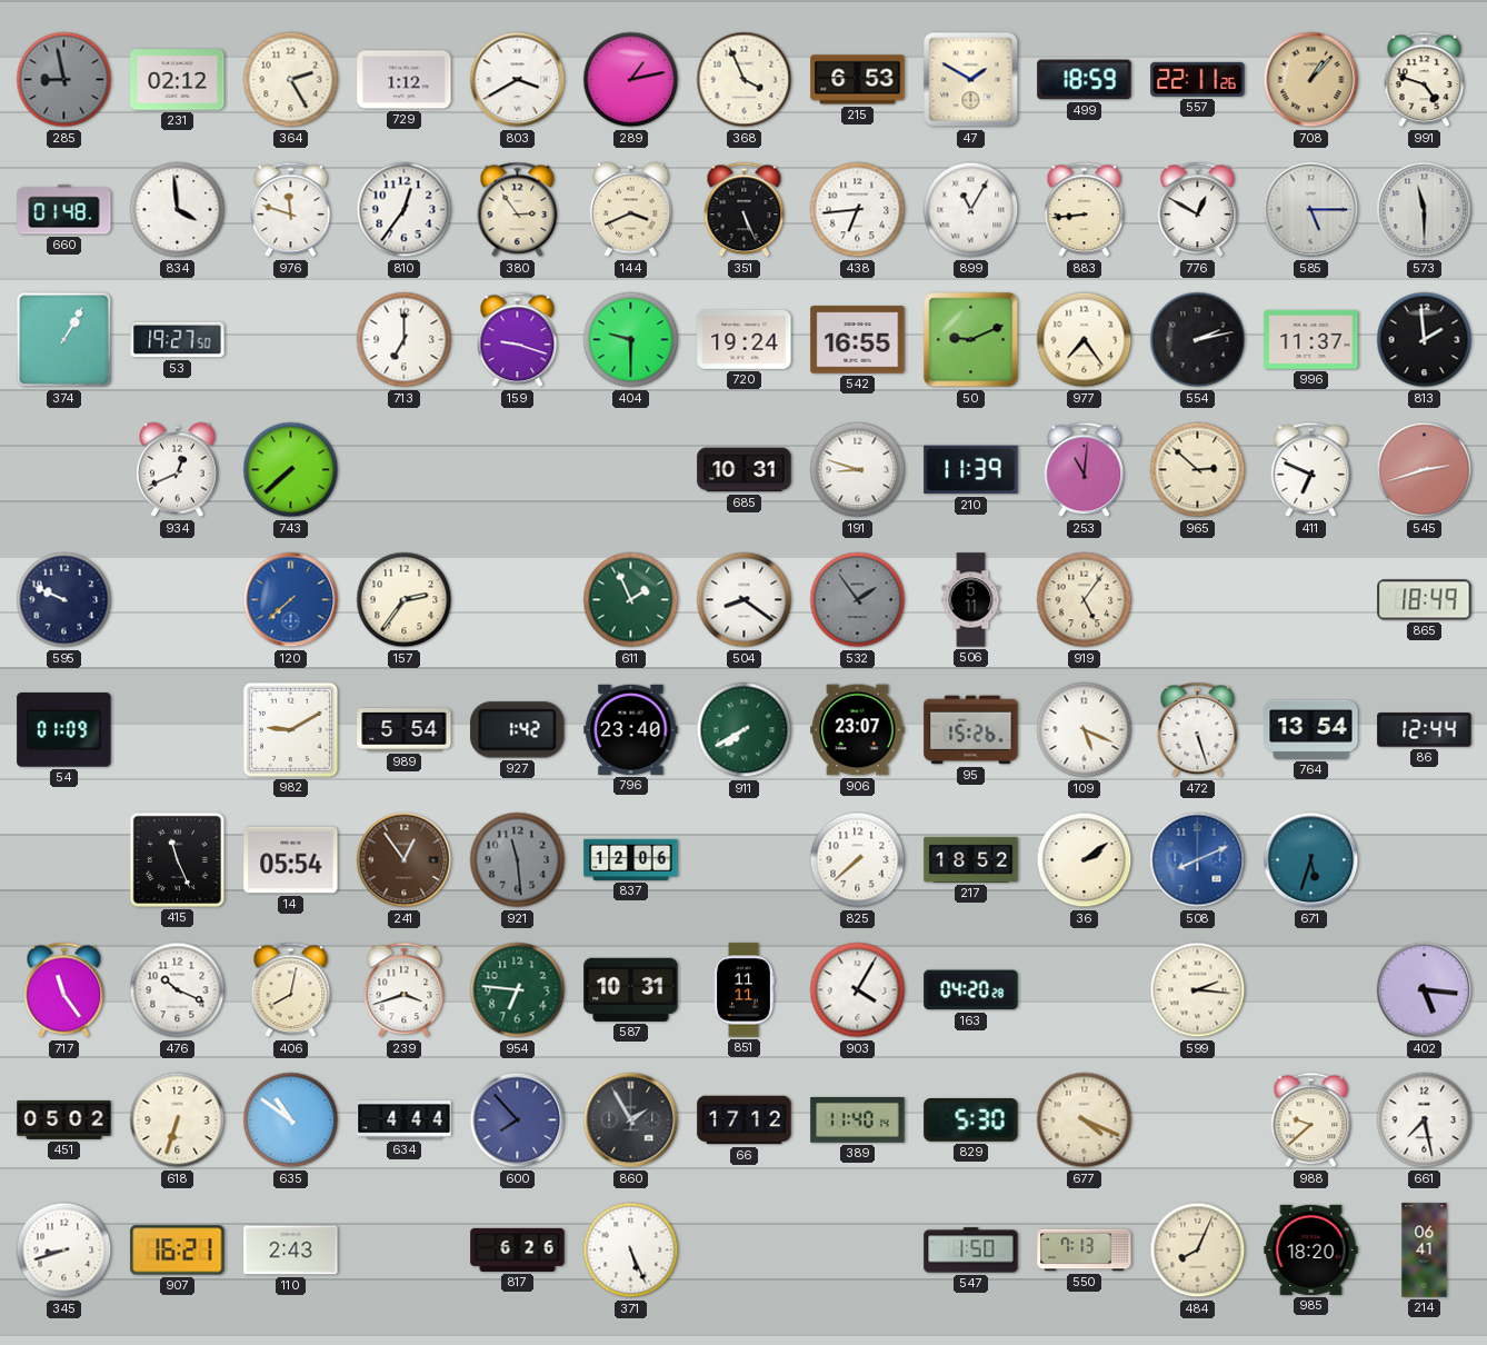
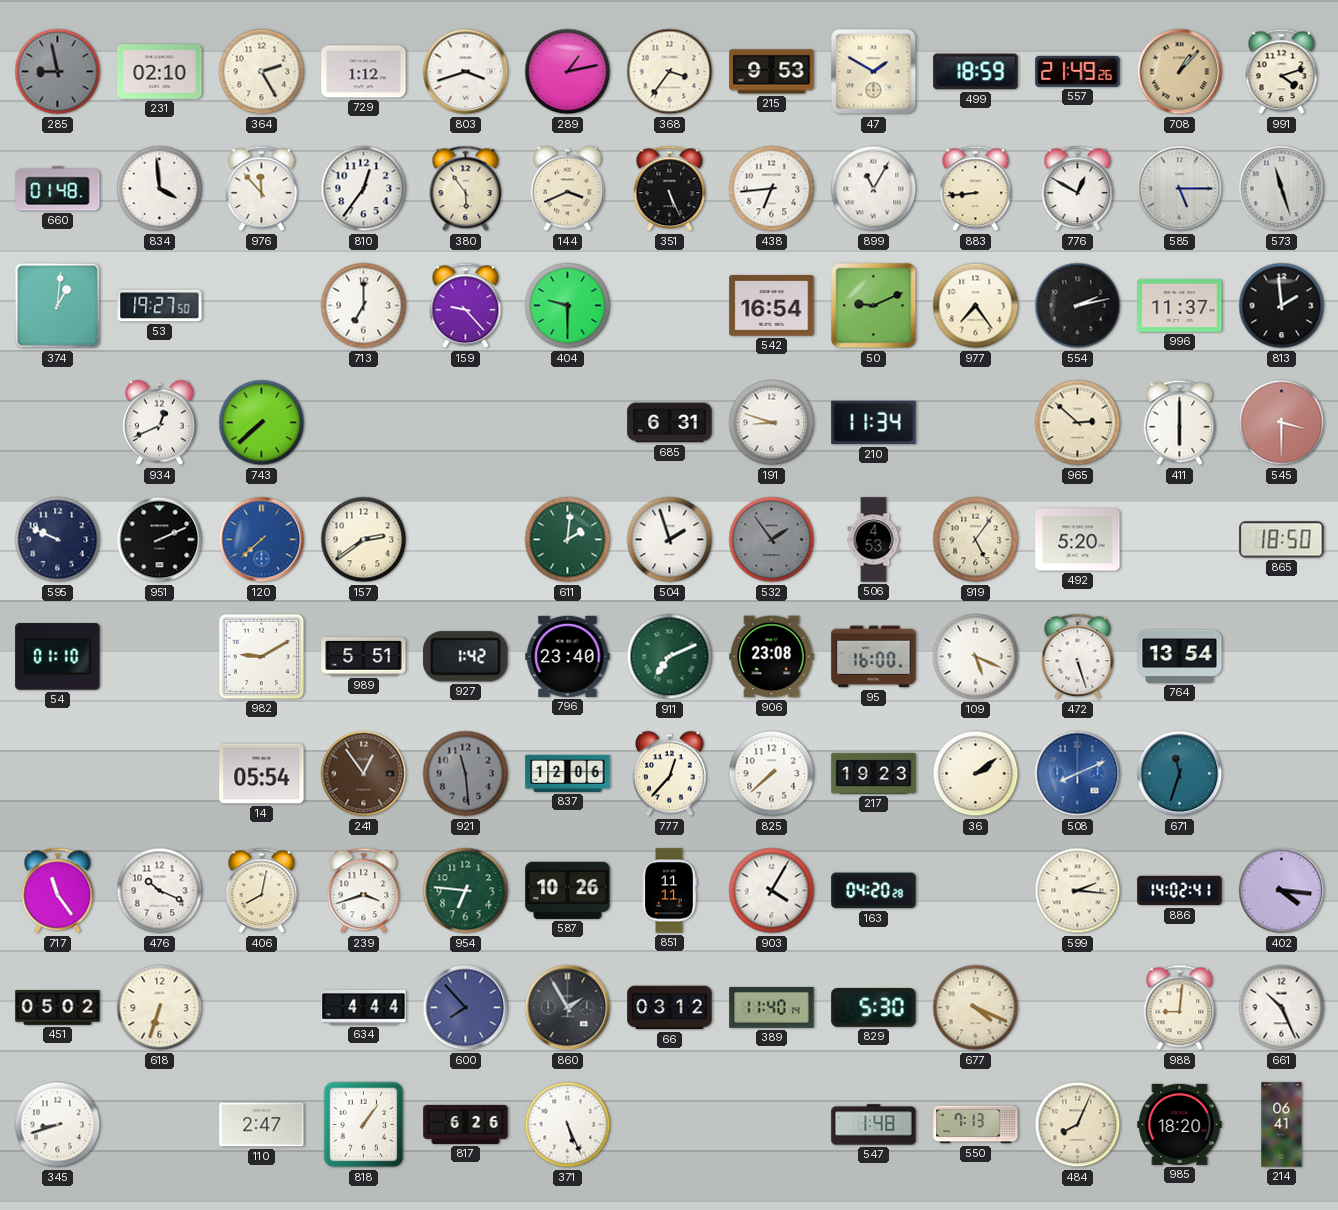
231: 02:12 -> 02:10 (160, 72)
803: 3:40 -> 3:42 (466, 72)
368: 3:56 -> 3:36 (670, 72)
215: 6:53 -> 9:53 (772, 72)
557: 22:11 -> 21:49 (1078, 71)
991: 4:48 -> 4:12 (1282, 72)
976: 11:48 -> 11:53 (262, 189)
380: 2:54 -> 5:54 (466, 189)
573: 11:30 -> 11:27 (1282, 189)
374: 1:05 -> 1:01 (58, 306)
159: 9:18 -> 9:23 (466, 306)
720: 19:24 -> none (745, 340)
542: 16:55 -> 16:54 (772, 306)
685: 10:31 -> 6:31 (670, 423)
210: 11:39 -> 11:34 (874, 423)
253: 11:01 -> none (1085, 470)
411: 6:49 -> 6:00 (1180, 423)
545: 2:42 -> 3:30 (1282, 423)
951: none -> 2:11 (160, 540)
157: 2:36 -> 2:39 (364, 540)
611: 1:56 -> 2:01 (568, 540)
504: 8:21 -> 1:57 (670, 540)
506: 5:11 -> 4:53 (874, 540)
492: none -> 5:20 (1078, 540)
865: 18:49 -> 18:50 (1282, 540)
54: 01:09 -> 01:10 (58, 657)
989: 5:54 -> 5:51 (364, 657)
911: 7:40 -> 7:11 (670, 657)
906: 23:07 -> 23:08 (772, 657)
95: 15:26 -> 16:00 (874, 657)
86: 12:44 -> none (1425, 730)
415: 11:26 -> none (177, 859)
777: none -> 12:37 (670, 774)
217: 18:52 -> 19:23 (874, 773)
671: 5:33 -> 11:33 (1180, 774)
587: 10:31 -> 10:26 (568, 890)
886: none -> 14:02 (1180, 891)
402: 5:16 -> 4:16 (1282, 891)
635: 10:51 -> none (291, 1120)
66: 17:12 -> 03:12 (670, 1008)
988: 9:38 -> 9:01 (1180, 1008)
661: 7:28 -> 10:26 (1282, 1008)
907: 16:21 -> none (178, 1251)
110: 2:43 -> 2:47 (262, 1125)
818: none -> 1:06 (364, 1125)
547: 1:50 -> 1:48 (874, 1125)
